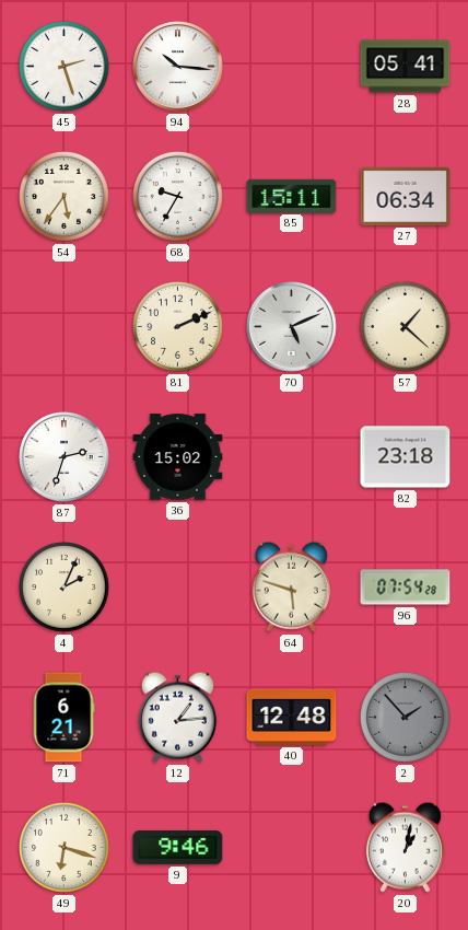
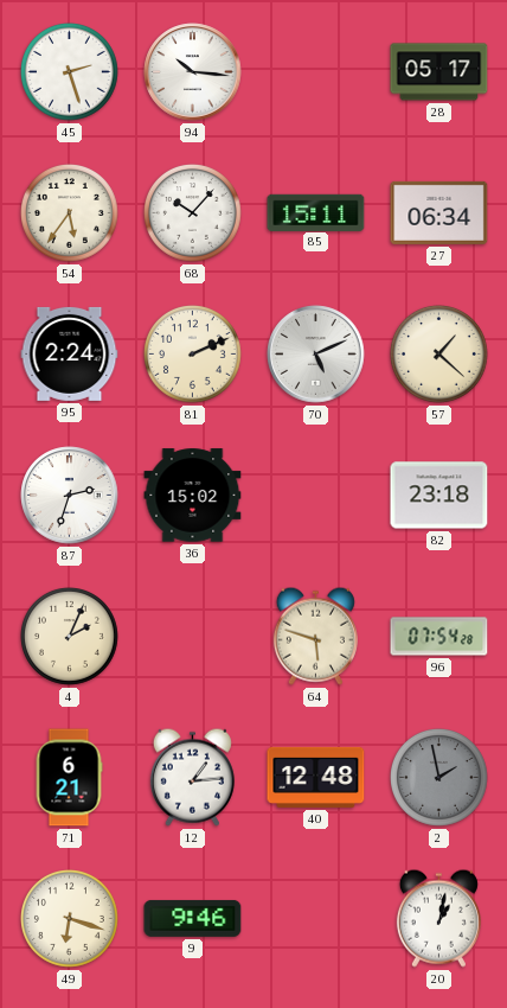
28: 05:41 -> 05:17 (439, 72)
68: 9:35 -> 10:07 (193, 213)
95: none -> 2:24 (70, 353)
2: 1:53 -> 1:58 (439, 778)
